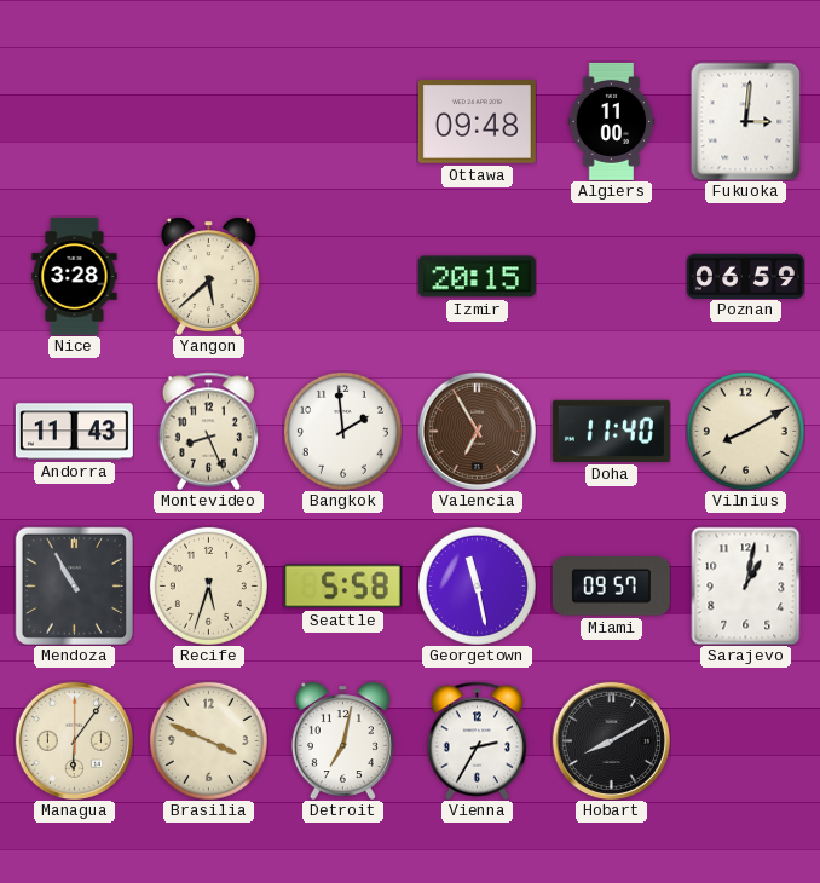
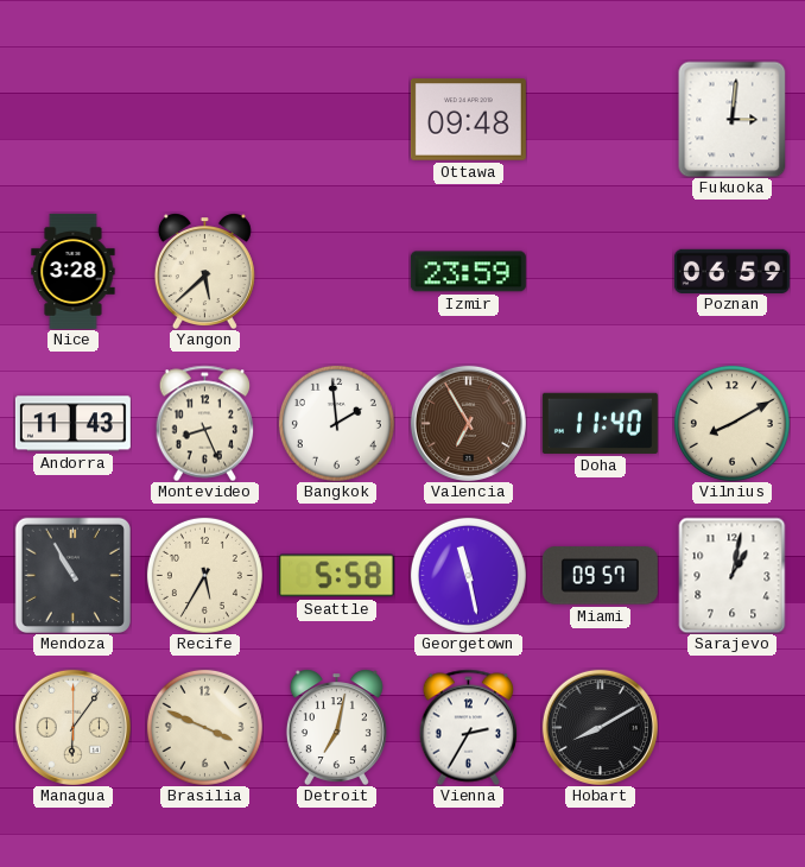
Algiers: 11:00 -> none (612, 121)
Izmir: 20:15 -> 23:59 (468, 272)
Recife: 5:33 -> 5:35 (204, 575)
